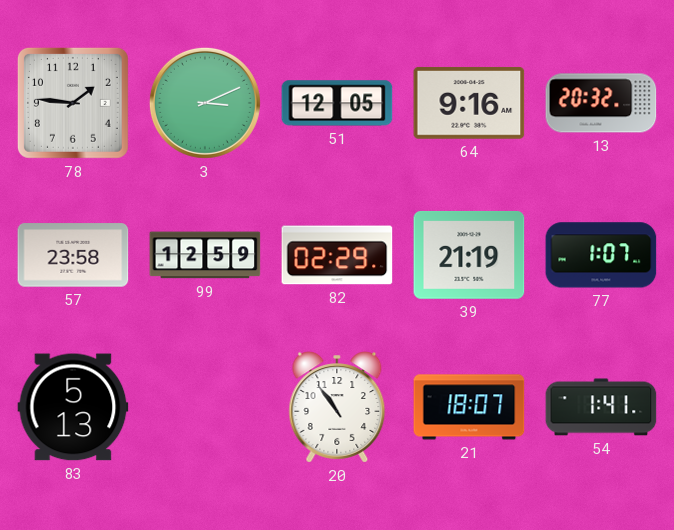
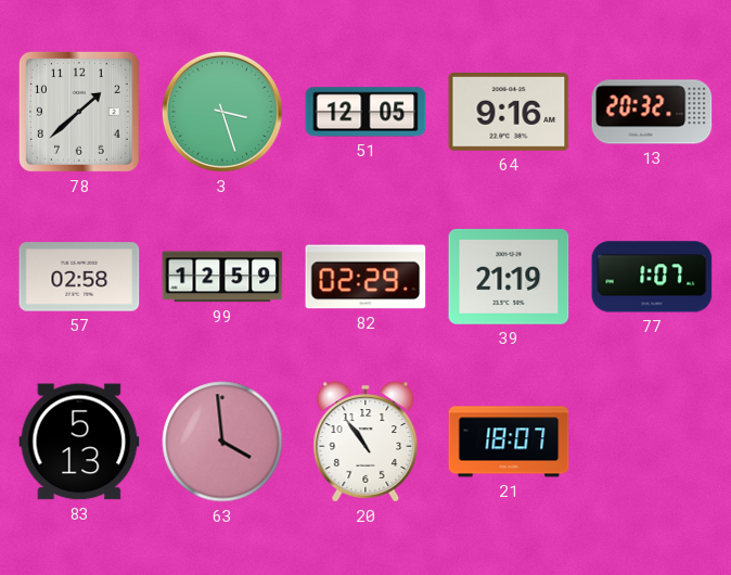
78: 1:46 -> 1:38 (79, 112)
3: 3:11 -> 3:27 (222, 112)
57: 23:58 -> 02:58 (79, 277)
63: none -> 3:59 (222, 442)
54: 1:41 -> none (601, 407)
